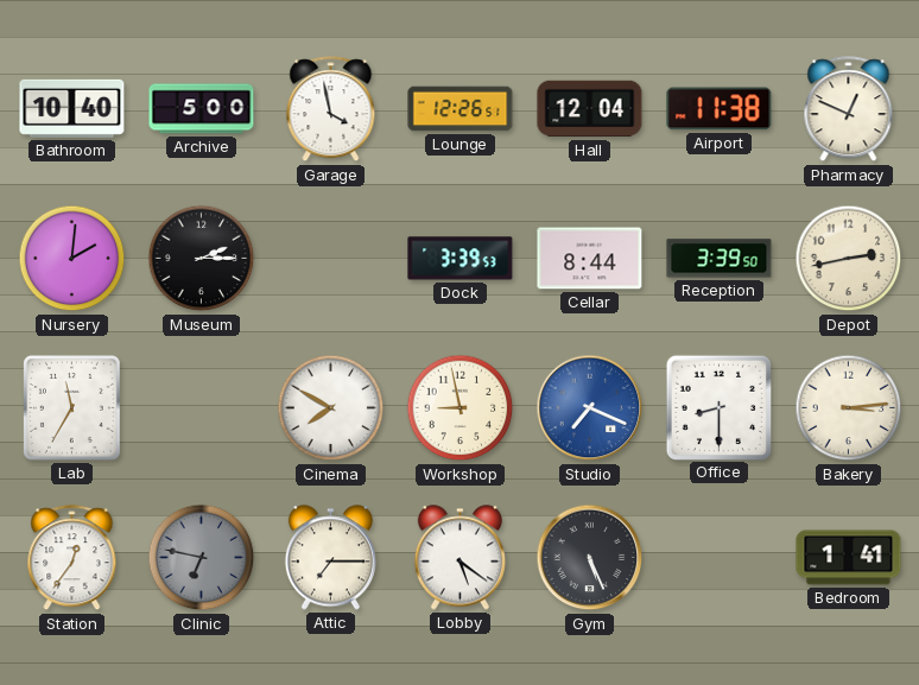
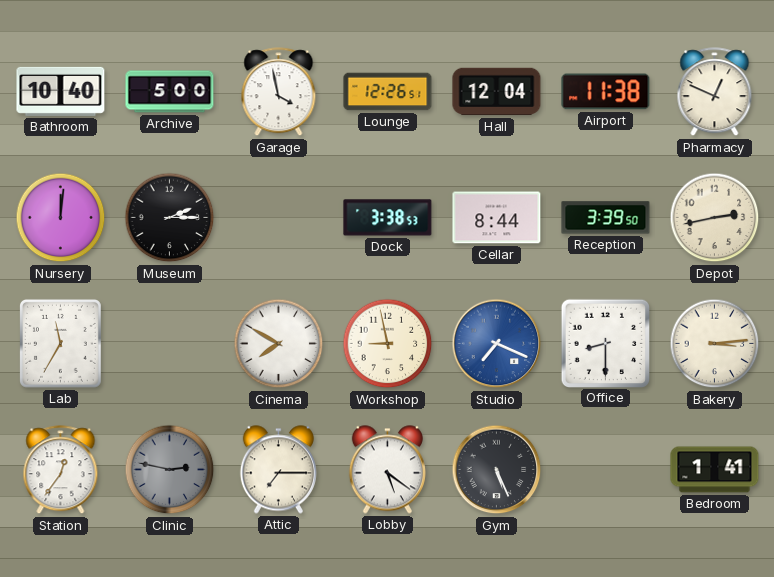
Nursery: 2:01 -> 12:01 (61, 218)
Dock: 3:39 -> 3:38 (388, 218)
Clinic: 6:47 -> 2:47 (170, 470)
